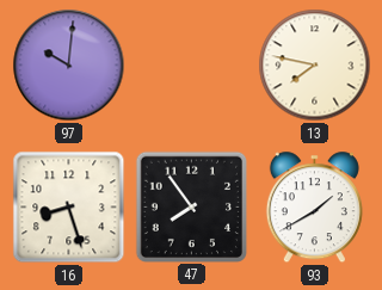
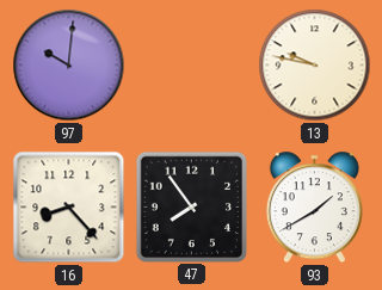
13: 7:47 -> 9:47 (315, 66)
16: 8:27 -> 8:23 (69, 208)
